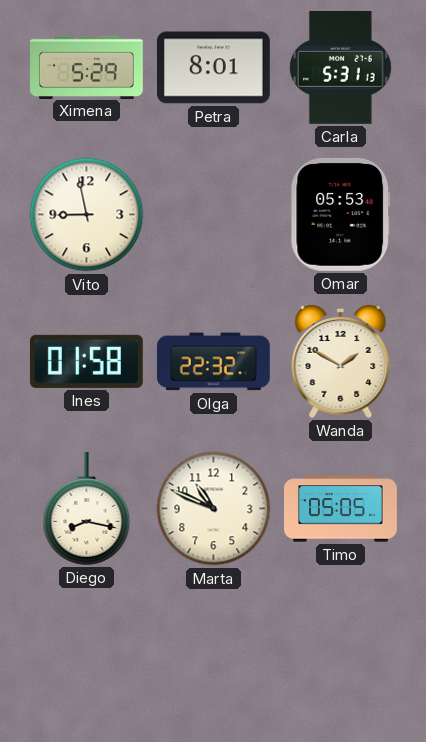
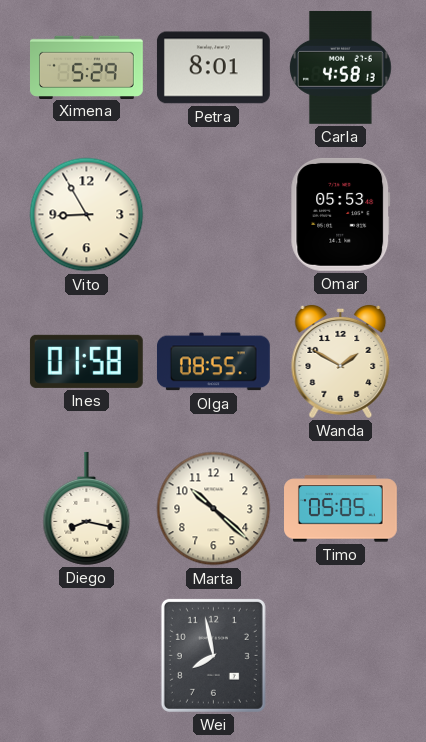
Carla: 5:31 -> 4:58 (341, 67)
Vito: 8:58 -> 8:55 (87, 215)
Olga: 22:32 -> 08:55 (213, 362)
Marta: 10:49 -> 10:22 (214, 509)
Wei: none -> 7:58 (213, 655)
